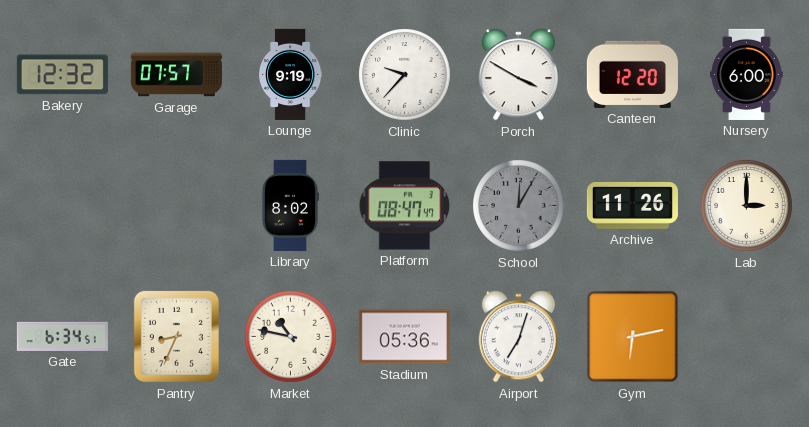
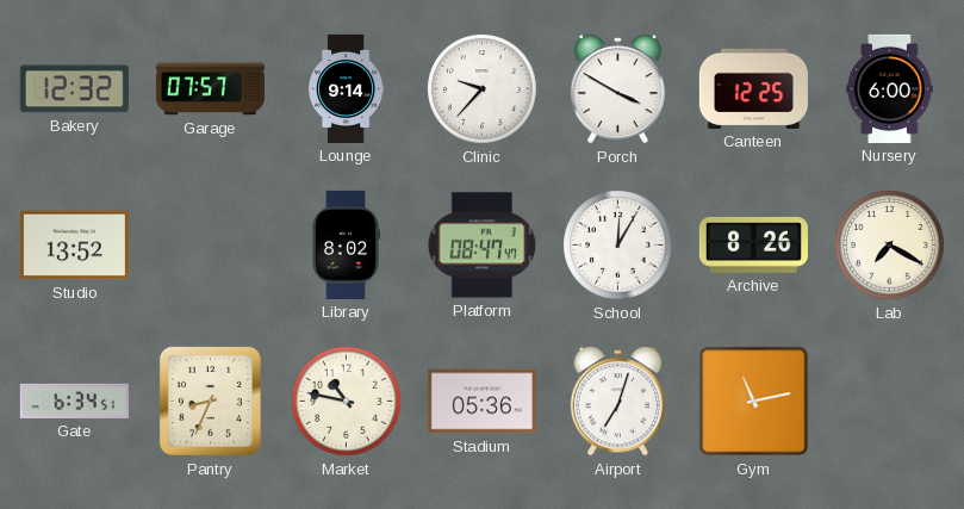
Lounge: 9:19 -> 9:14 (347, 88)
Canteen: 12:20 -> 12:25 (753, 88)
Studio: none -> 13:52 (74, 246)
School dial: grey -> white (618, 246)
Archive: 11:26 -> 8:26 (753, 244)
Lab: 3:00 -> 7:20 (890, 246)
Gym: 6:13 -> 11:13 (754, 402)
